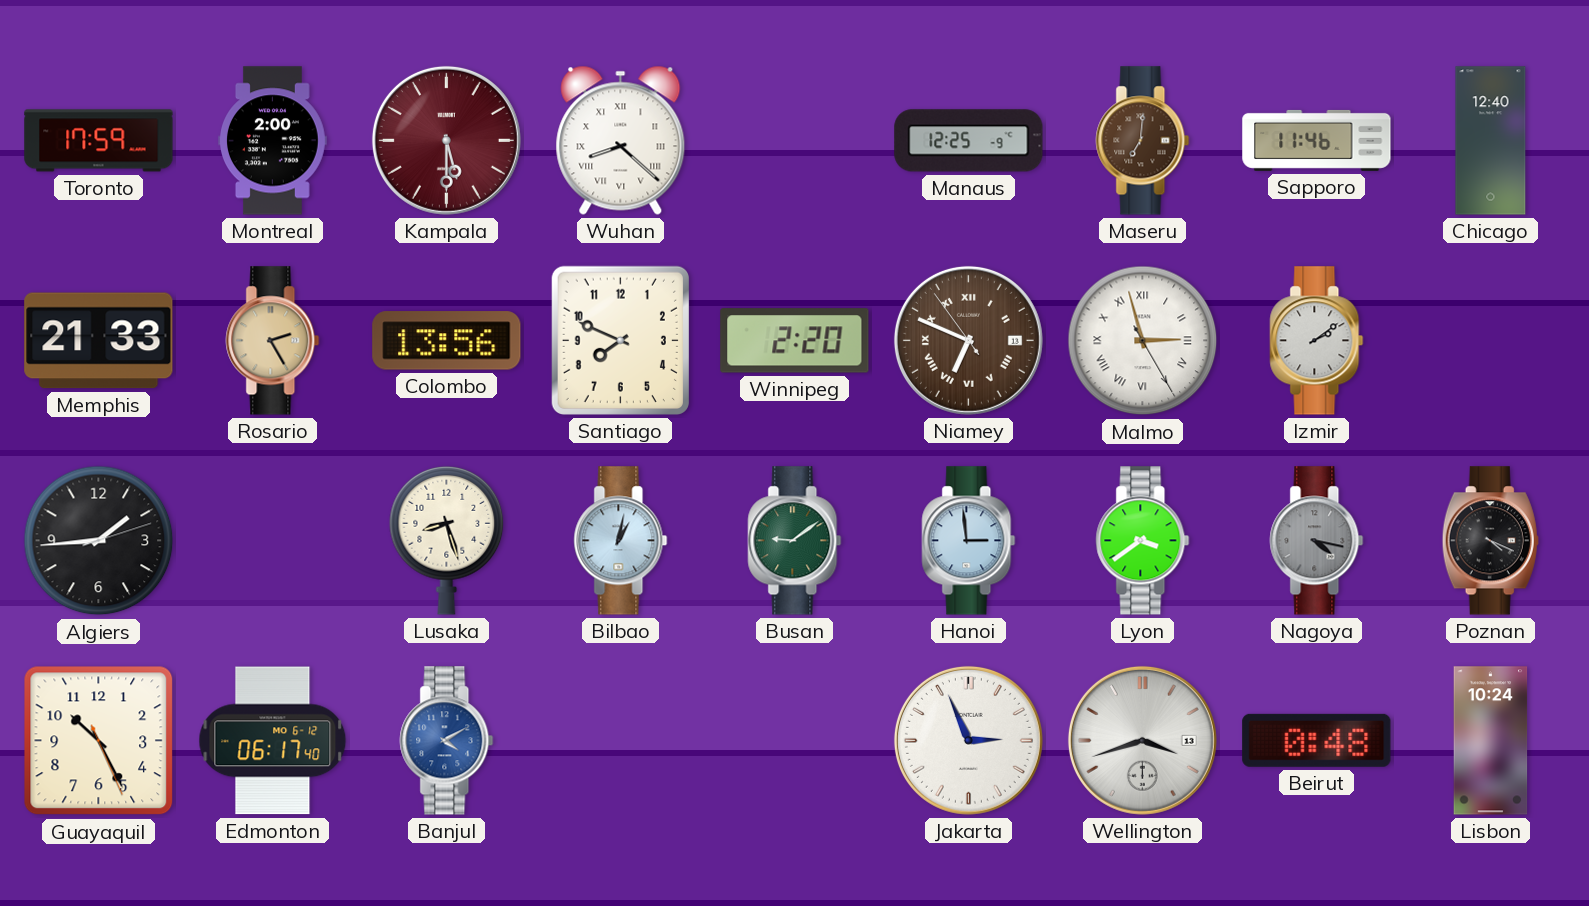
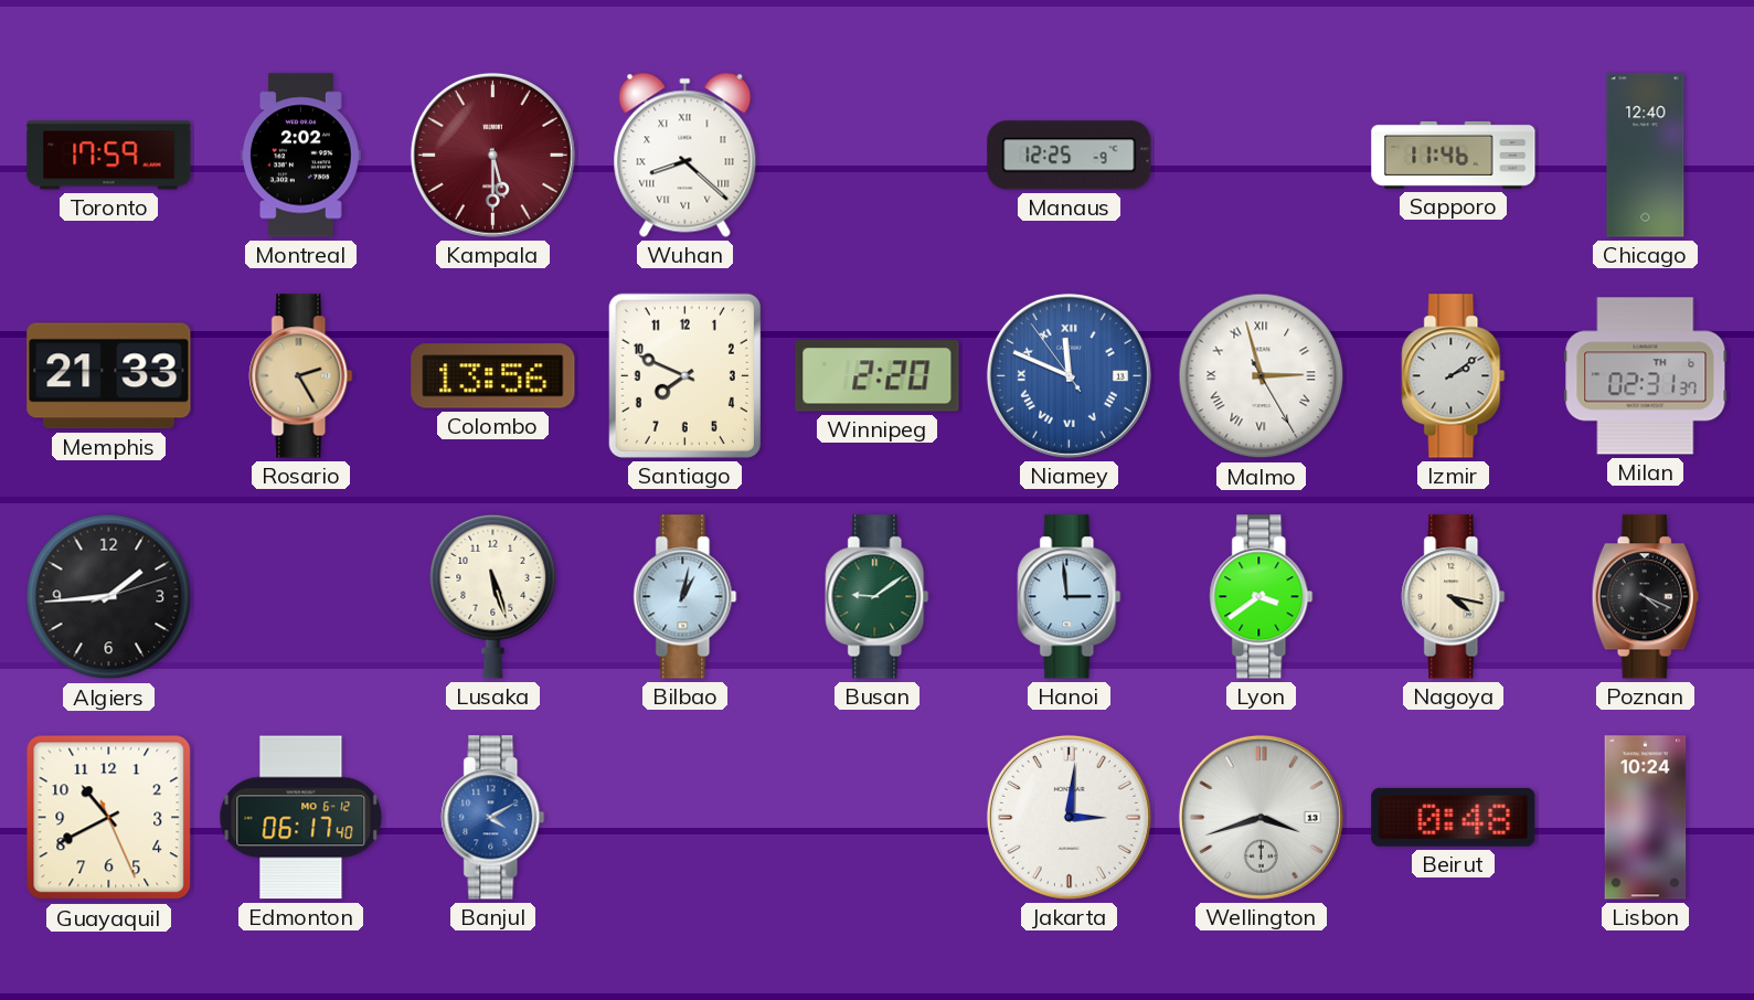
Montreal: 2:00 -> 2:02 (300, 156)
Maseru: 7:01 -> none (1143, 141)
Niamey: 6:48 -> 11:48 (1069, 375)
Niamey dial: brown -> blue (1069, 375)
Milan: none -> 02:31 (1646, 376)
Lusaka: 8:27 -> 5:27 (493, 596)
Nagoya dial: grey -> cream (1454, 597)
Guayaquil: 10:25 -> 10:40 (109, 818)
Jakarta: 2:56 -> 3:01 (1069, 817)
